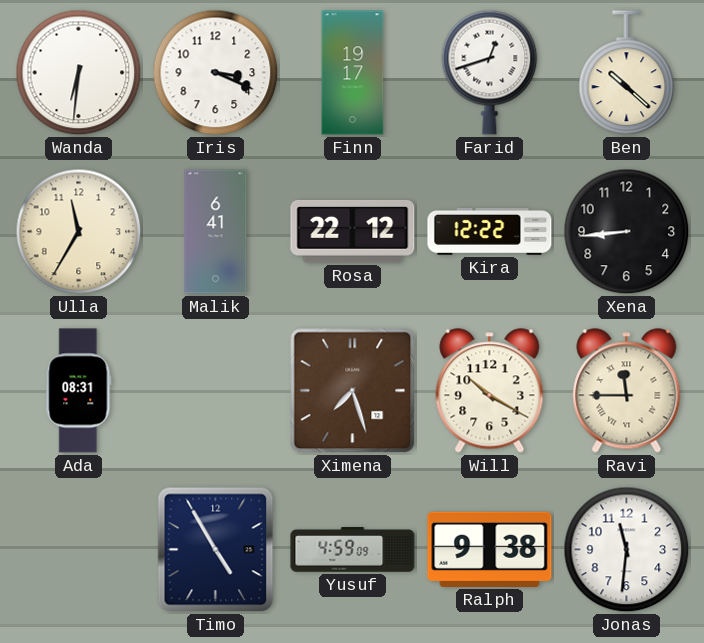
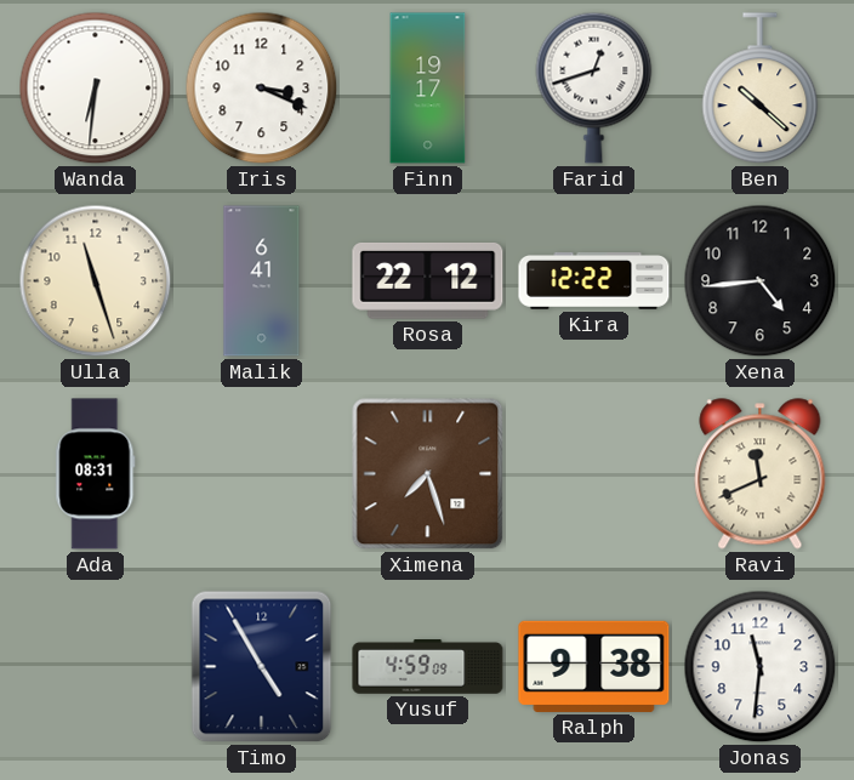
Ulla: 11:35 -> 11:27 (96, 281)
Xena: 8:44 -> 4:44 (761, 281)
Will: 10:20 -> none (490, 391)
Ravi: 11:45 -> 11:41 (761, 474)
